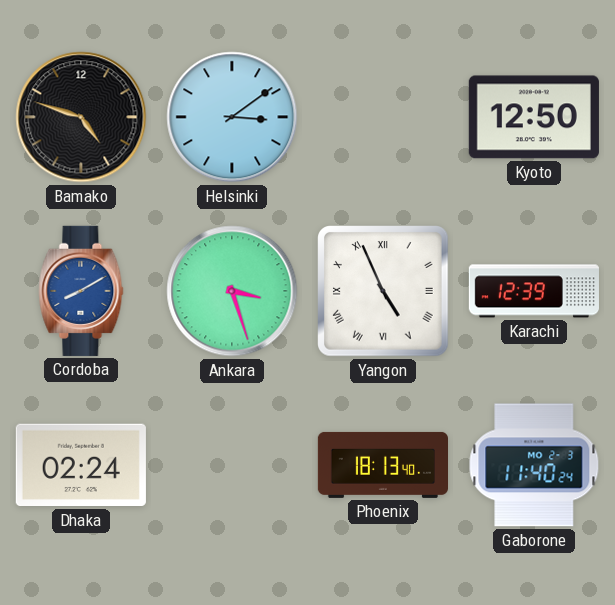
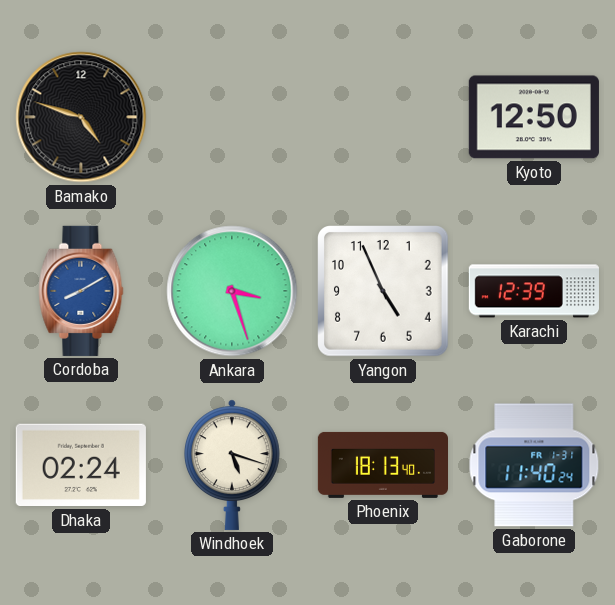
Helsinki: 3:09 -> none (232, 117)
Yangon numerals: Roman -> Arabic (384, 292)
Windhoek: none -> 5:18 (232, 465)
Gaborone date: MO 2-3 -> FR 1-31 (534, 465)
